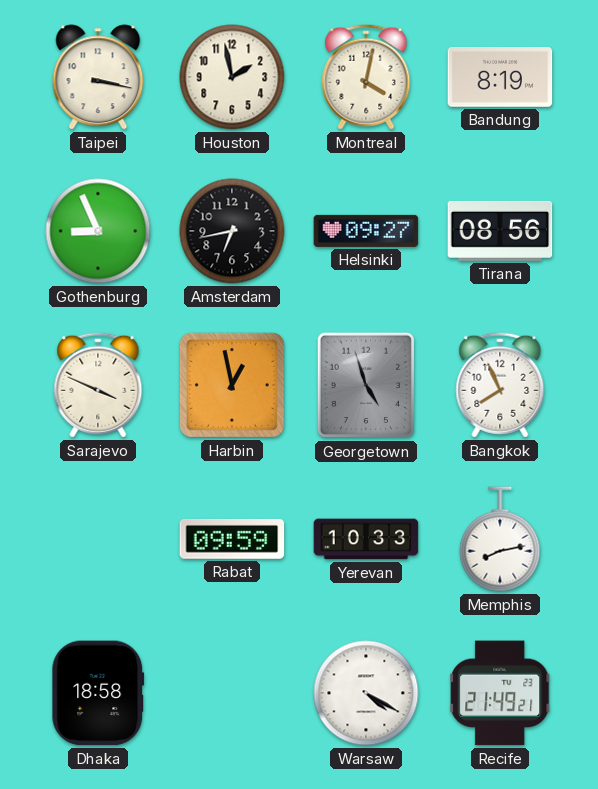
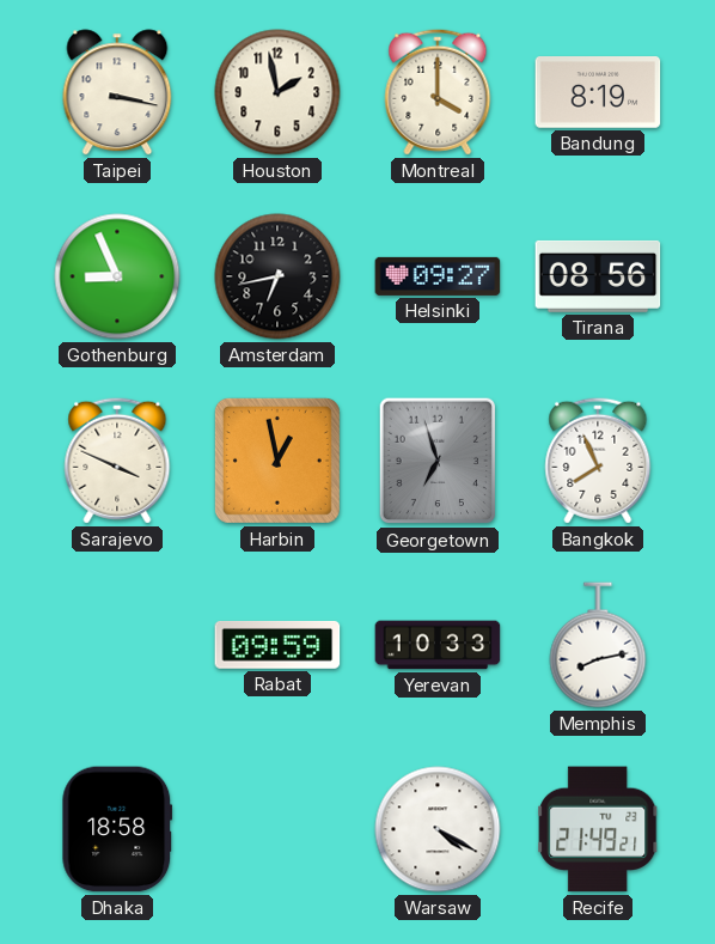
Montreal: 4:02 -> 4:00 (438, 92)
Georgetown: 4:57 -> 6:57 (438, 461)
